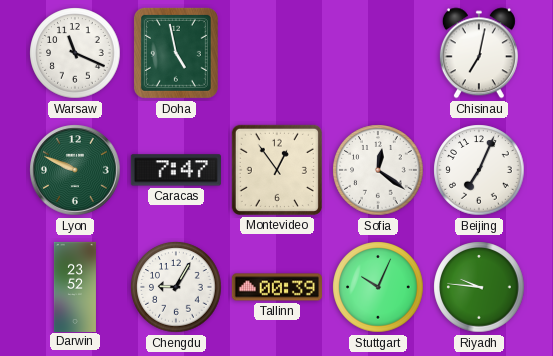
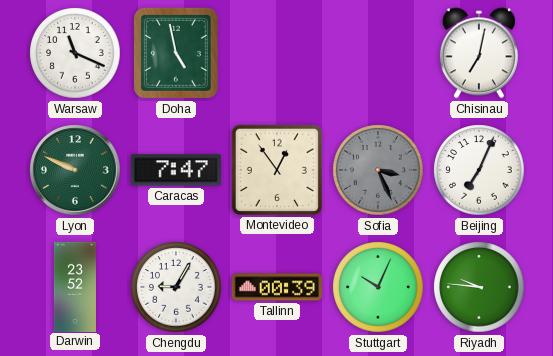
Sofia: 12:21 -> 3:26 (378, 170)
Sofia dial: white -> grey (378, 170)
